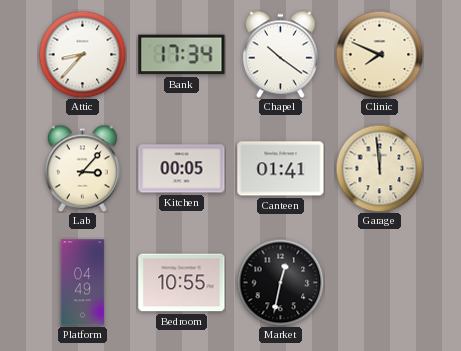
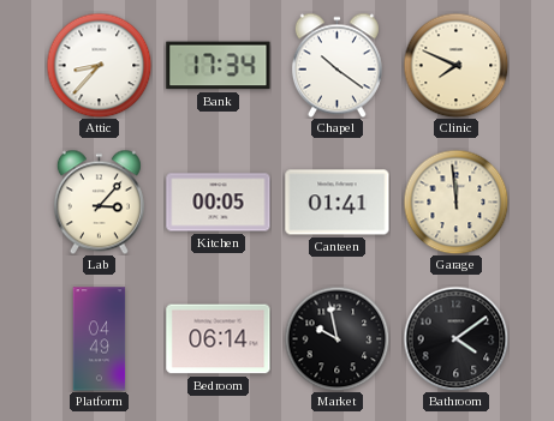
Bedroom: 10:55 -> 06:14 (219, 339)
Market: 12:32 -> 9:58 (336, 338)
Bathroom: none -> 4:09 (455, 338)
